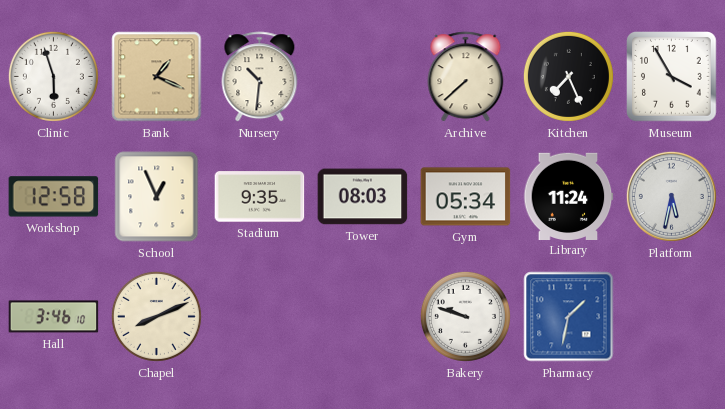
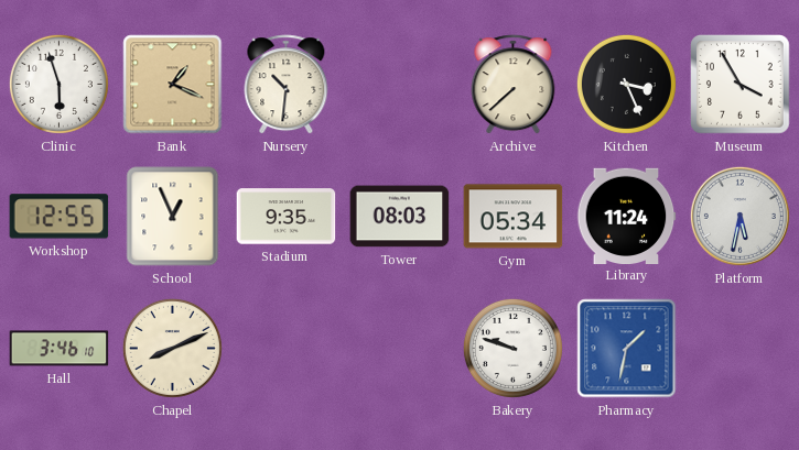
Kitchen: 7:26 -> 3:26 (626, 84)
Workshop: 12:58 -> 12:55 (60, 217)
